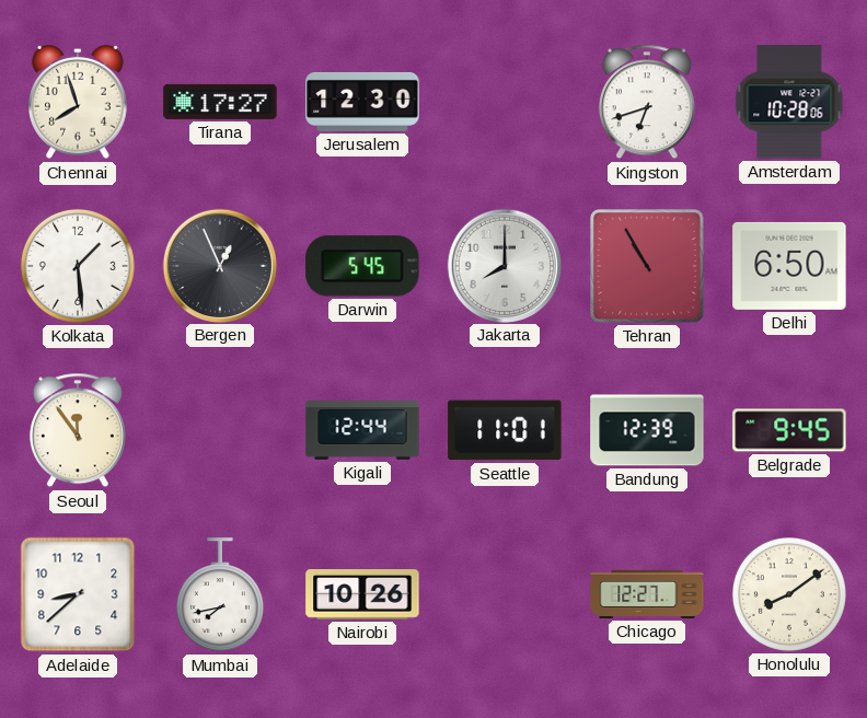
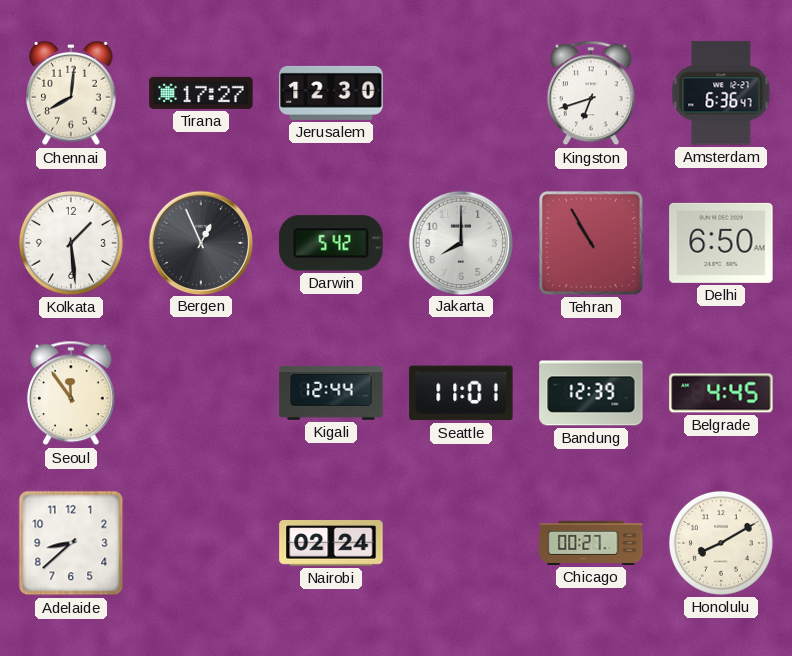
Chennai: 7:57 -> 8:01 (71, 93)
Amsterdam: 10:28 -> 6:36 (721, 93)
Darwin: 5:45 -> 5:42 (331, 243)
Belgrade: 9:45 -> 4:45 (721, 393)
Mumbai: 7:43 -> none (220, 595)
Nairobi: 10:26 -> 02:24 (331, 544)
Chicago: 12:27 -> 00:27 (591, 543)
Honolulu: 8:09 -> 8:10 (721, 543)
